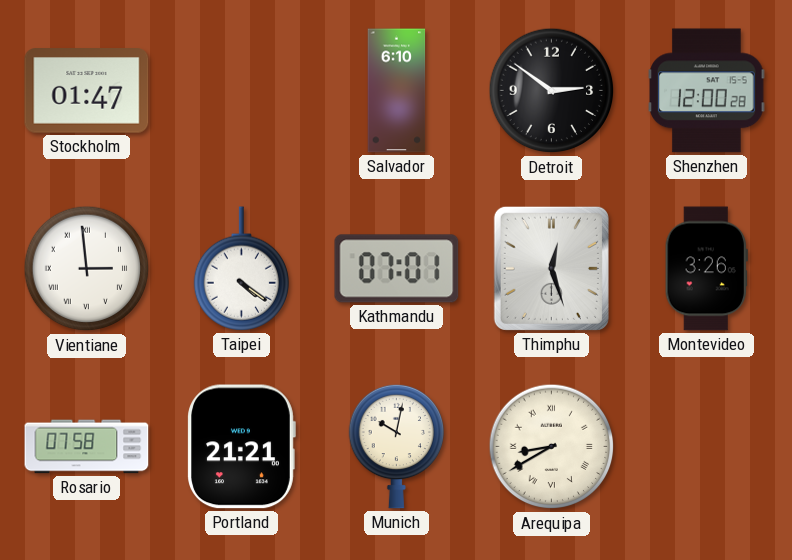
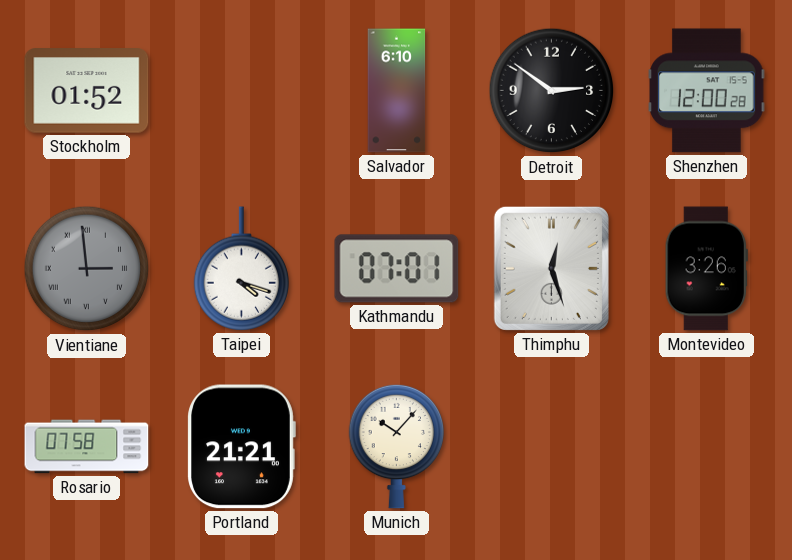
Stockholm: 01:47 -> 01:52 (87, 91)
Vientiane dial: white -> grey (87, 269)
Taipei: 4:21 -> 4:18 (241, 269)
Munich: 10:02 -> 10:07 (396, 446)
Arequipa: 8:40 -> none (552, 447)
